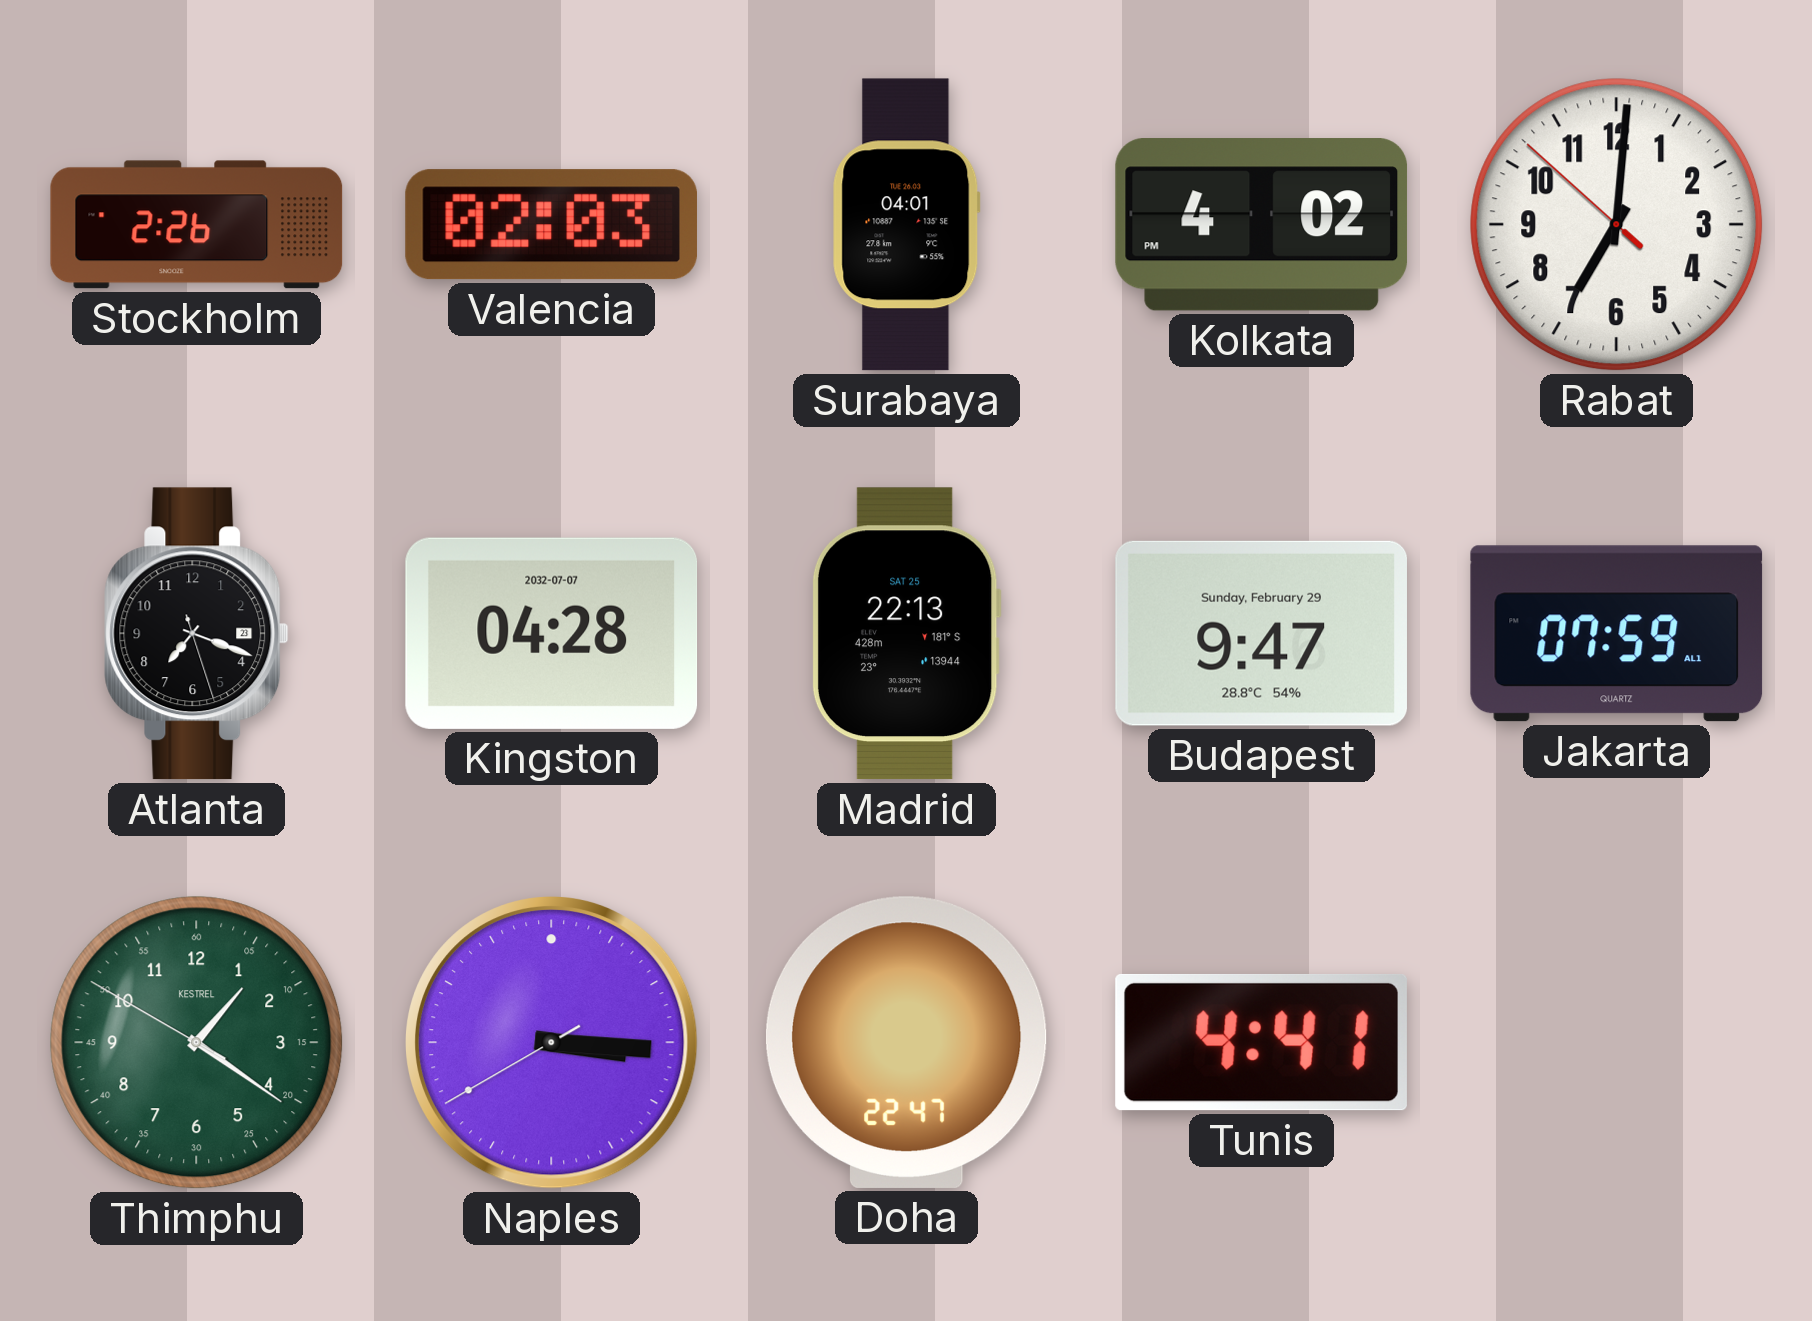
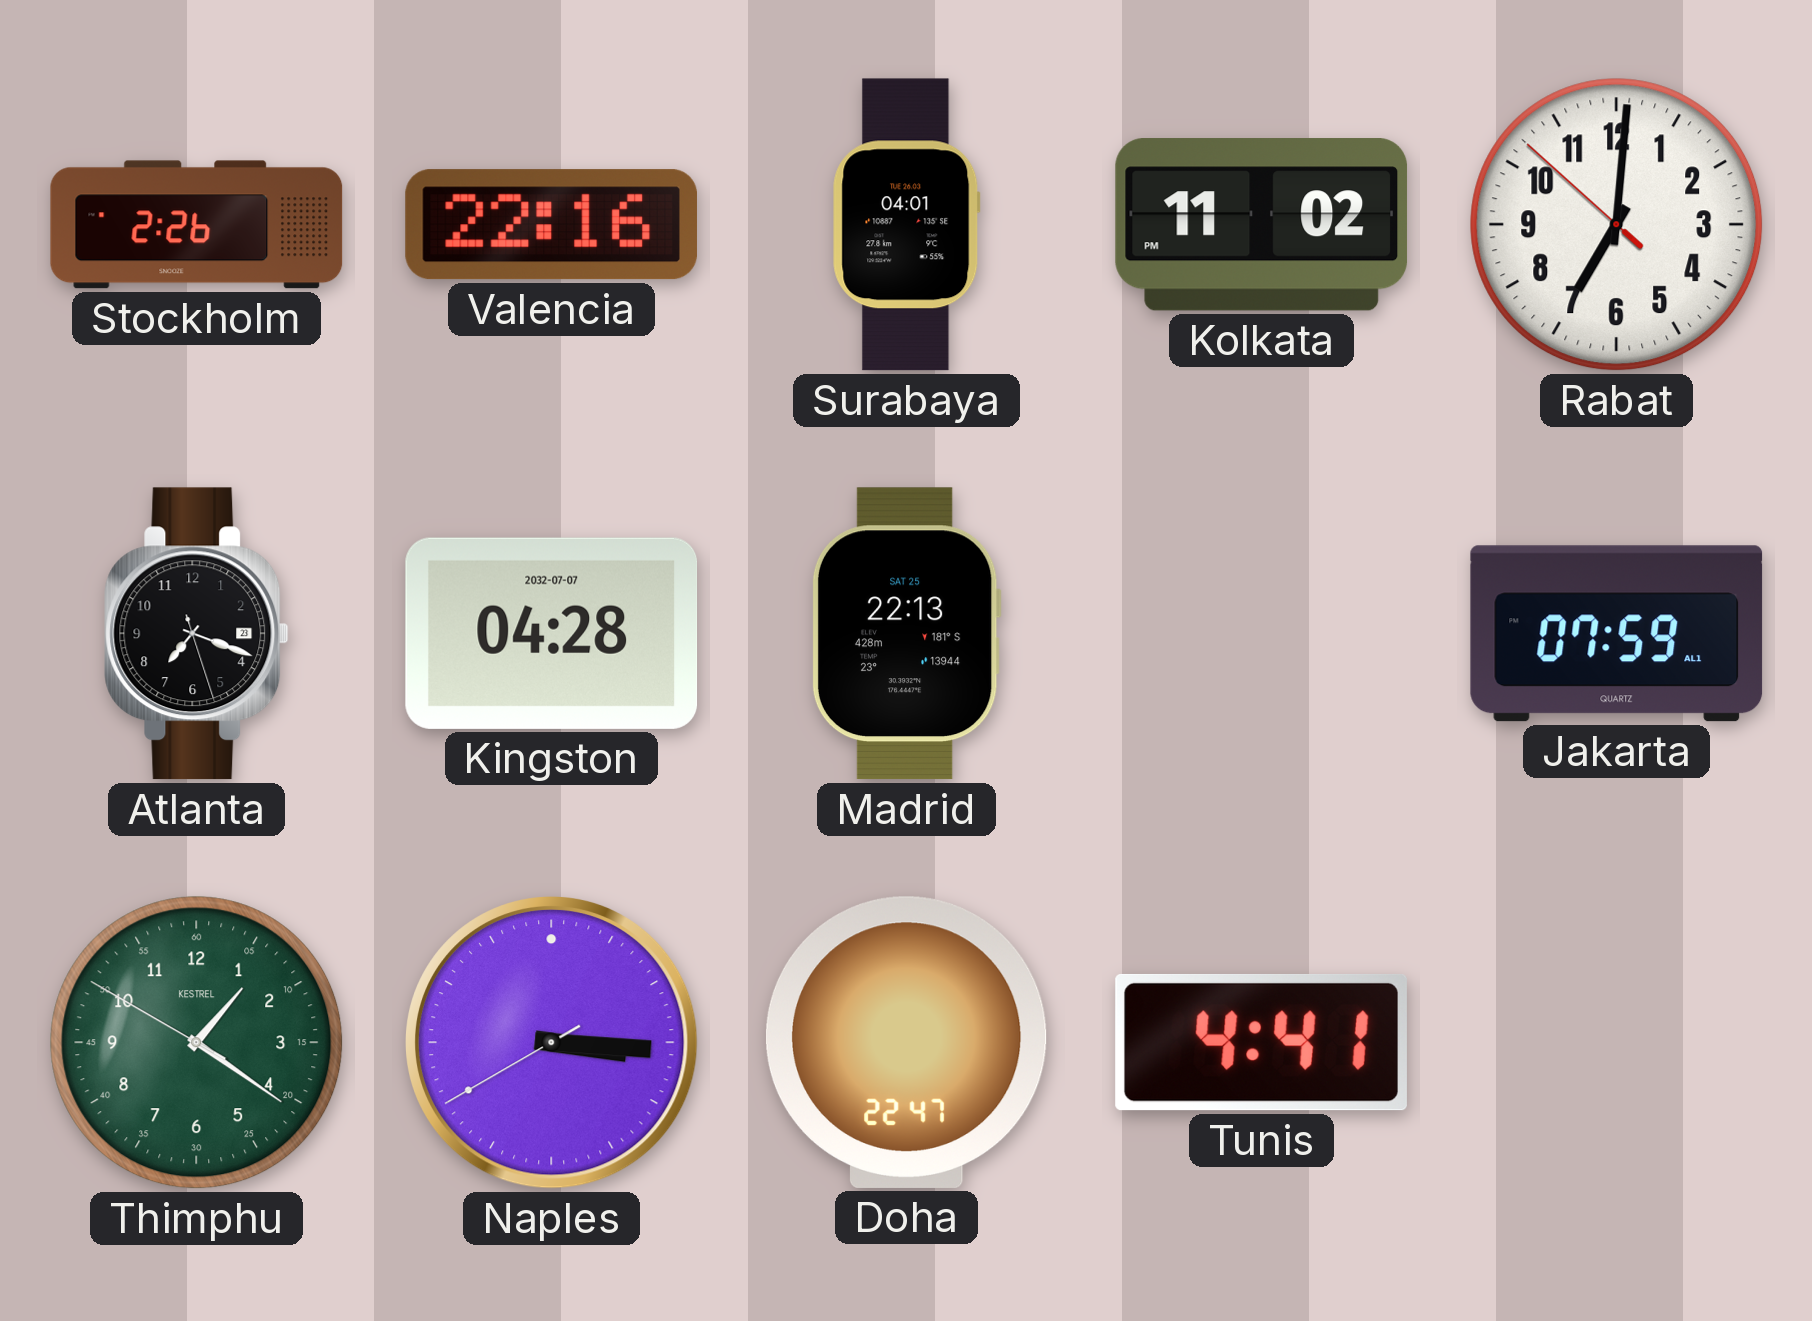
Valencia: 02:03 -> 22:16 (551, 225)
Kolkata: 4:02 -> 11:02 (1262, 225)
Budapest: 9:47 -> none (1261, 633)
